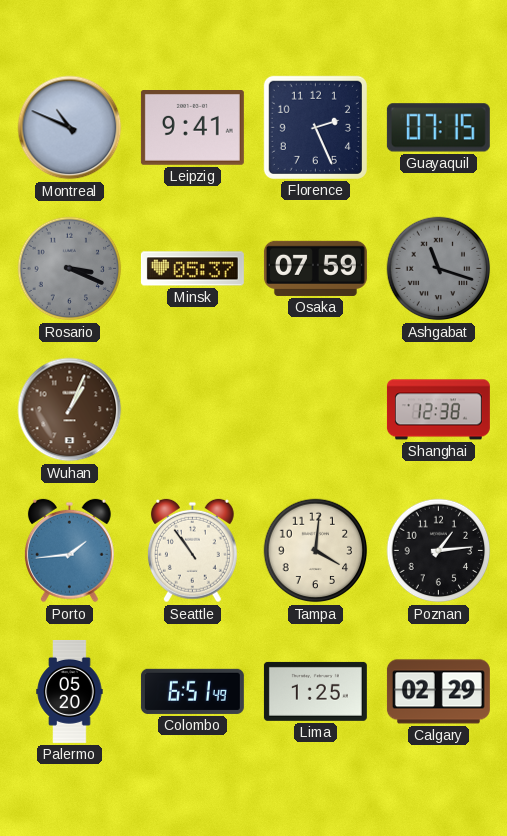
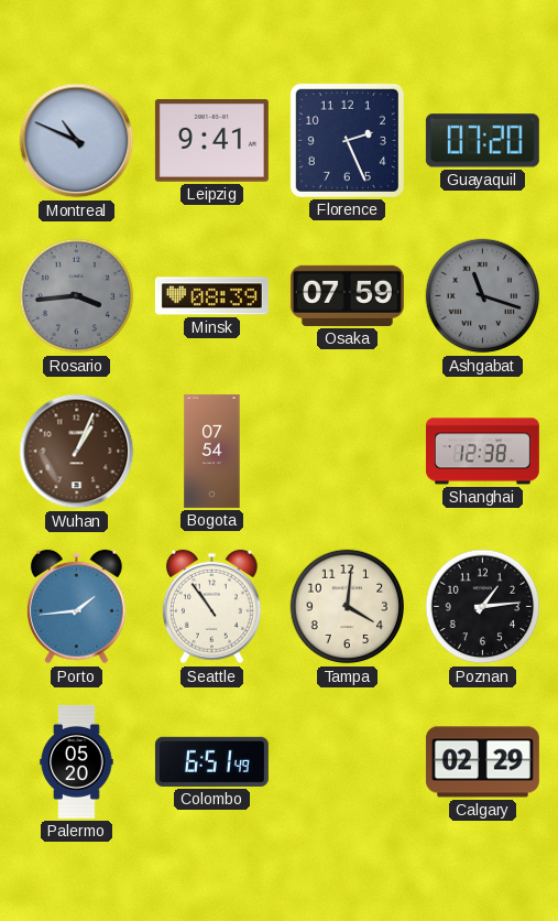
Guayaquil: 07:15 -> 07:20 (482, 141)
Rosario: 3:19 -> 3:44 (77, 296)
Minsk: 05:37 -> 08:39 (211, 296)
Bogota: none -> 07:54 (212, 451)
Lima: 1:25 -> none (315, 691)
